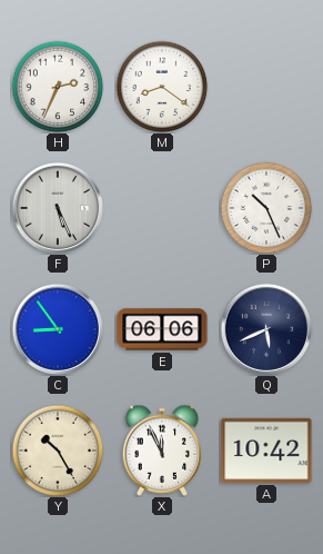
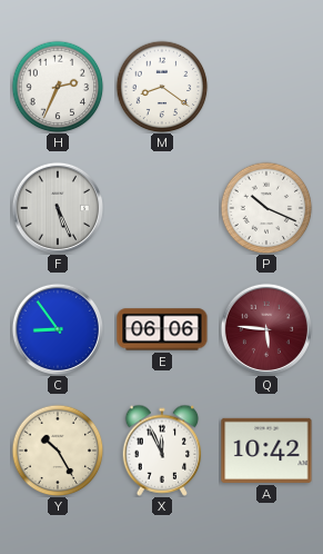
P: 10:26 -> 10:19 (266, 208)
Q: 5:41 -> 5:46 (266, 328)
Q dial: navy -> burgundy (266, 328)
